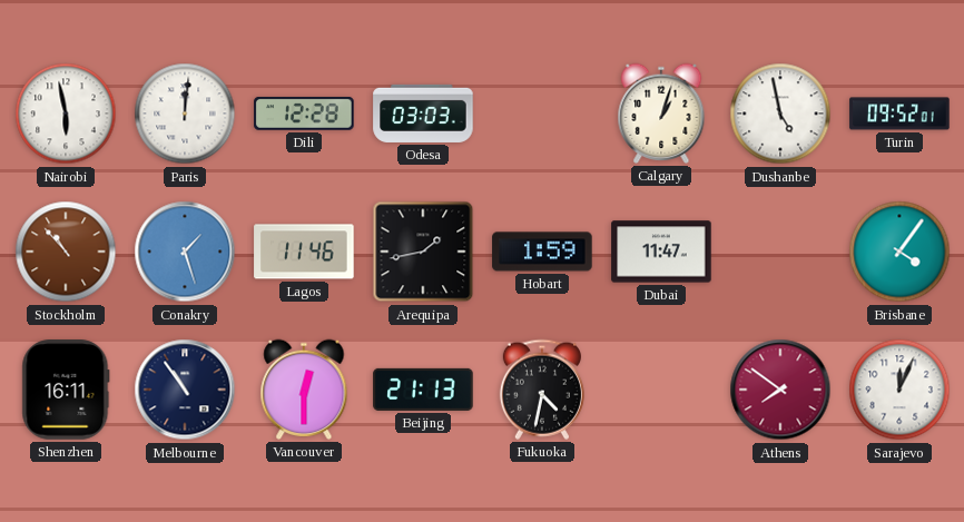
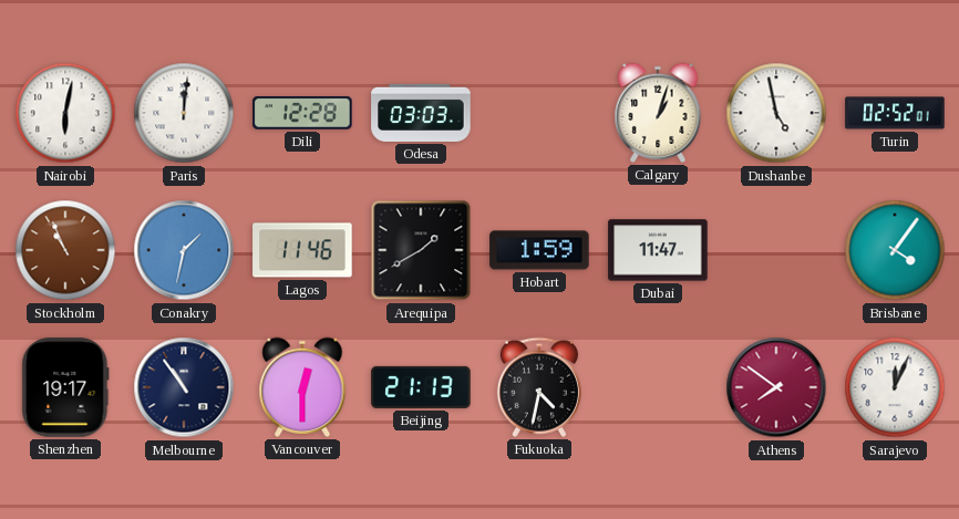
Nairobi: 5:58 -> 6:02 (65, 113)
Turin: 09:52 -> 02:52 (895, 113)
Stockholm: 10:53 -> 10:56 (65, 250)
Conakry: 1:27 -> 1:32 (184, 250)
Arequipa: 1:43 -> 1:40 (421, 250)
Shenzhen: 16:11 -> 19:17 (65, 387)
